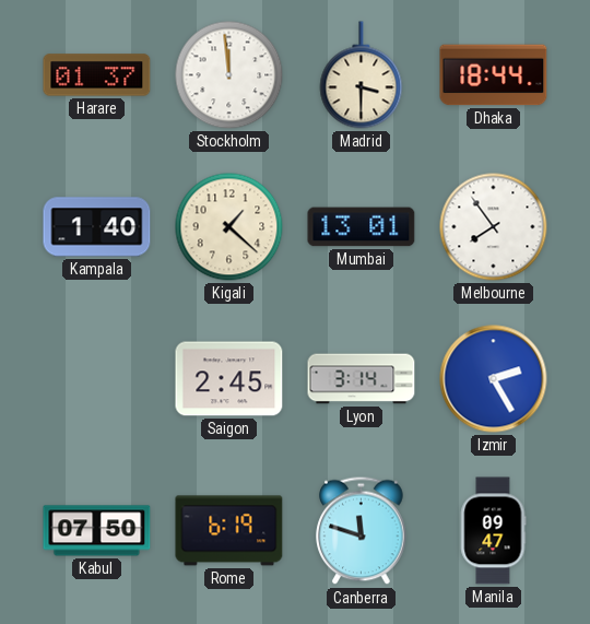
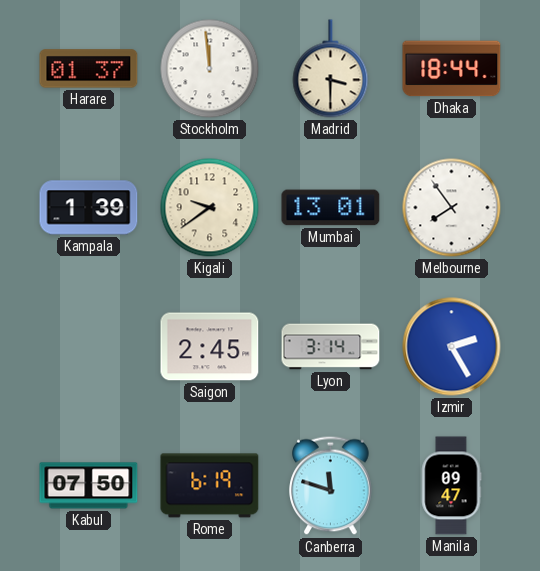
Kampala: 1:40 -> 1:39 (89, 208)
Kigali: 1:22 -> 9:39 (210, 208)
